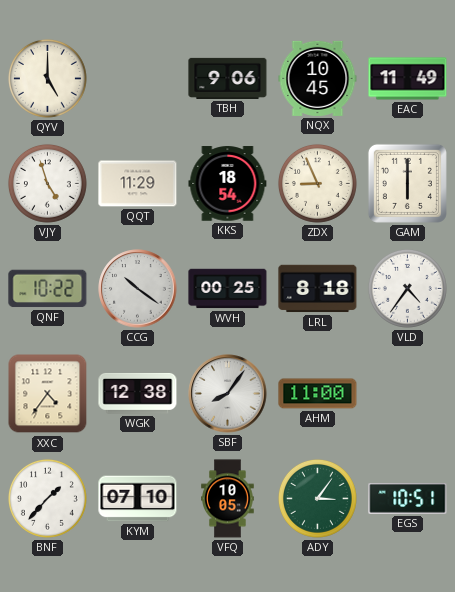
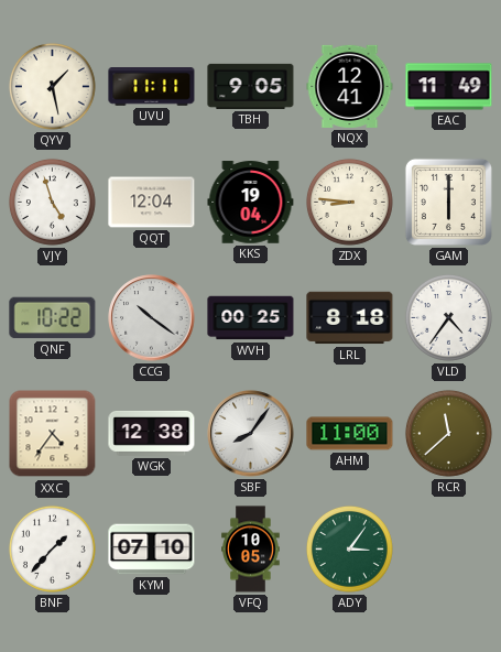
QYV: 5:00 -> 1:28 (52, 86)
UVU: none -> 11:11 (152, 87)
TBH: 9:06 -> 9:05 (251, 86)
NQX: 10:45 -> 12:41 (350, 86)
QQT: 11:29 -> 12:04 (152, 203)
KKS: 18:54 -> 19:04 (251, 203)
ZDX: 8:56 -> 8:46 (349, 202)
RCR: none -> 11:38 (448, 433)
EGS: 10:51 -> none (408, 499)
